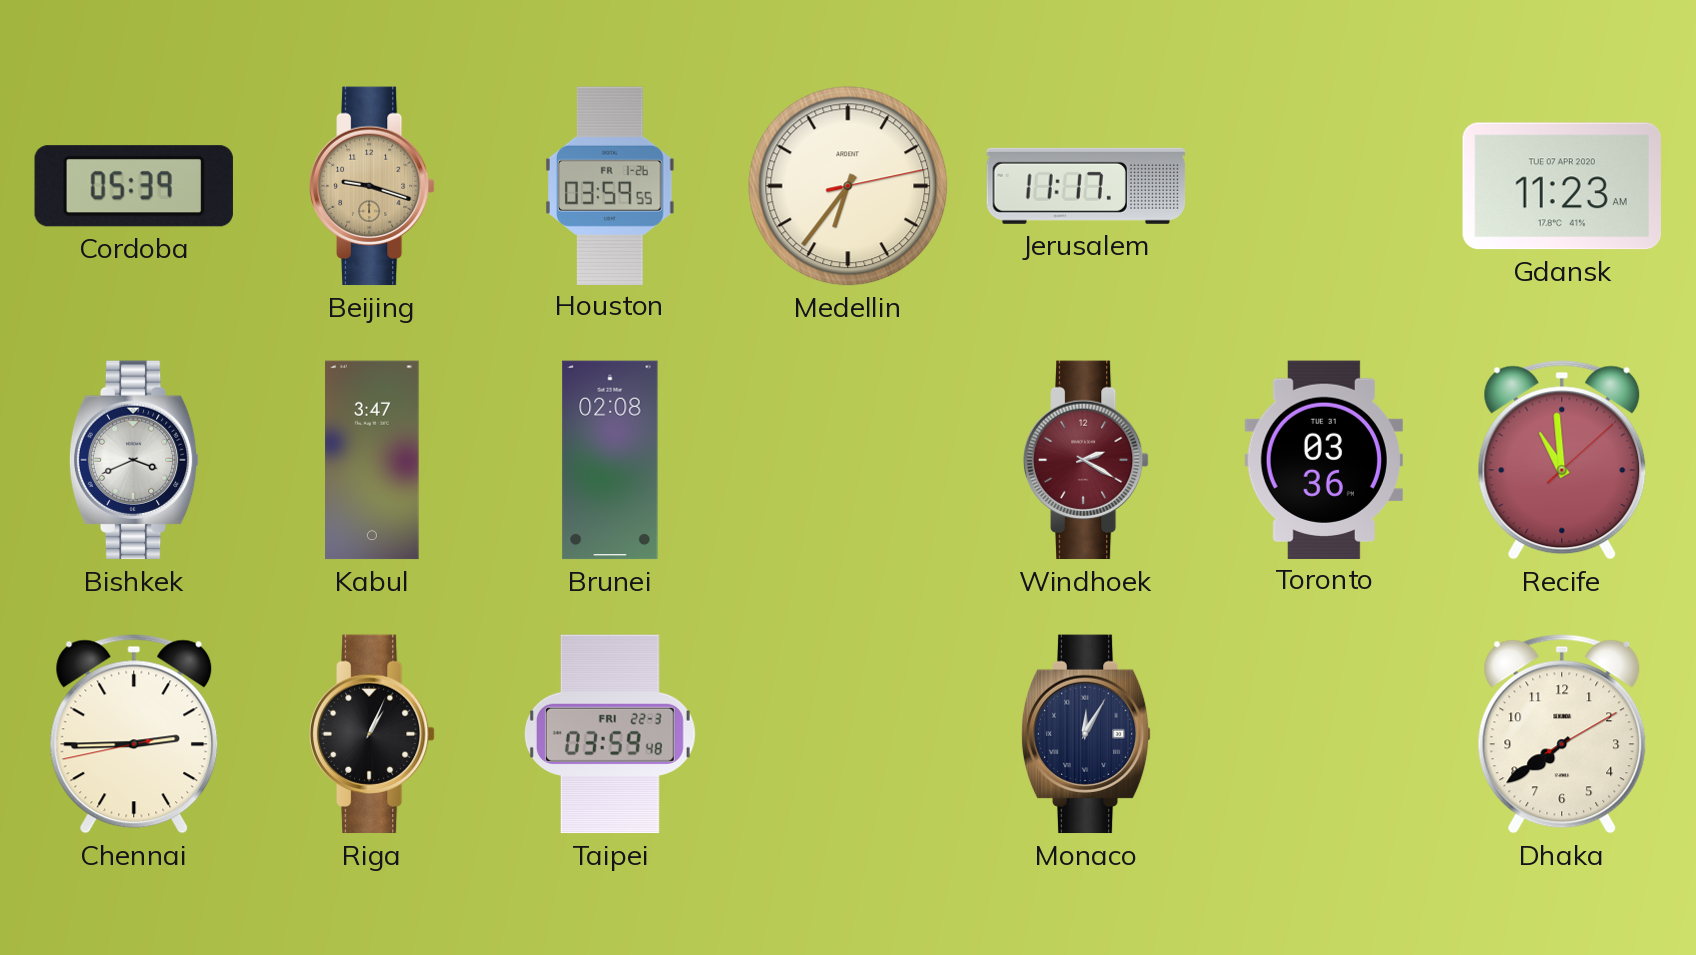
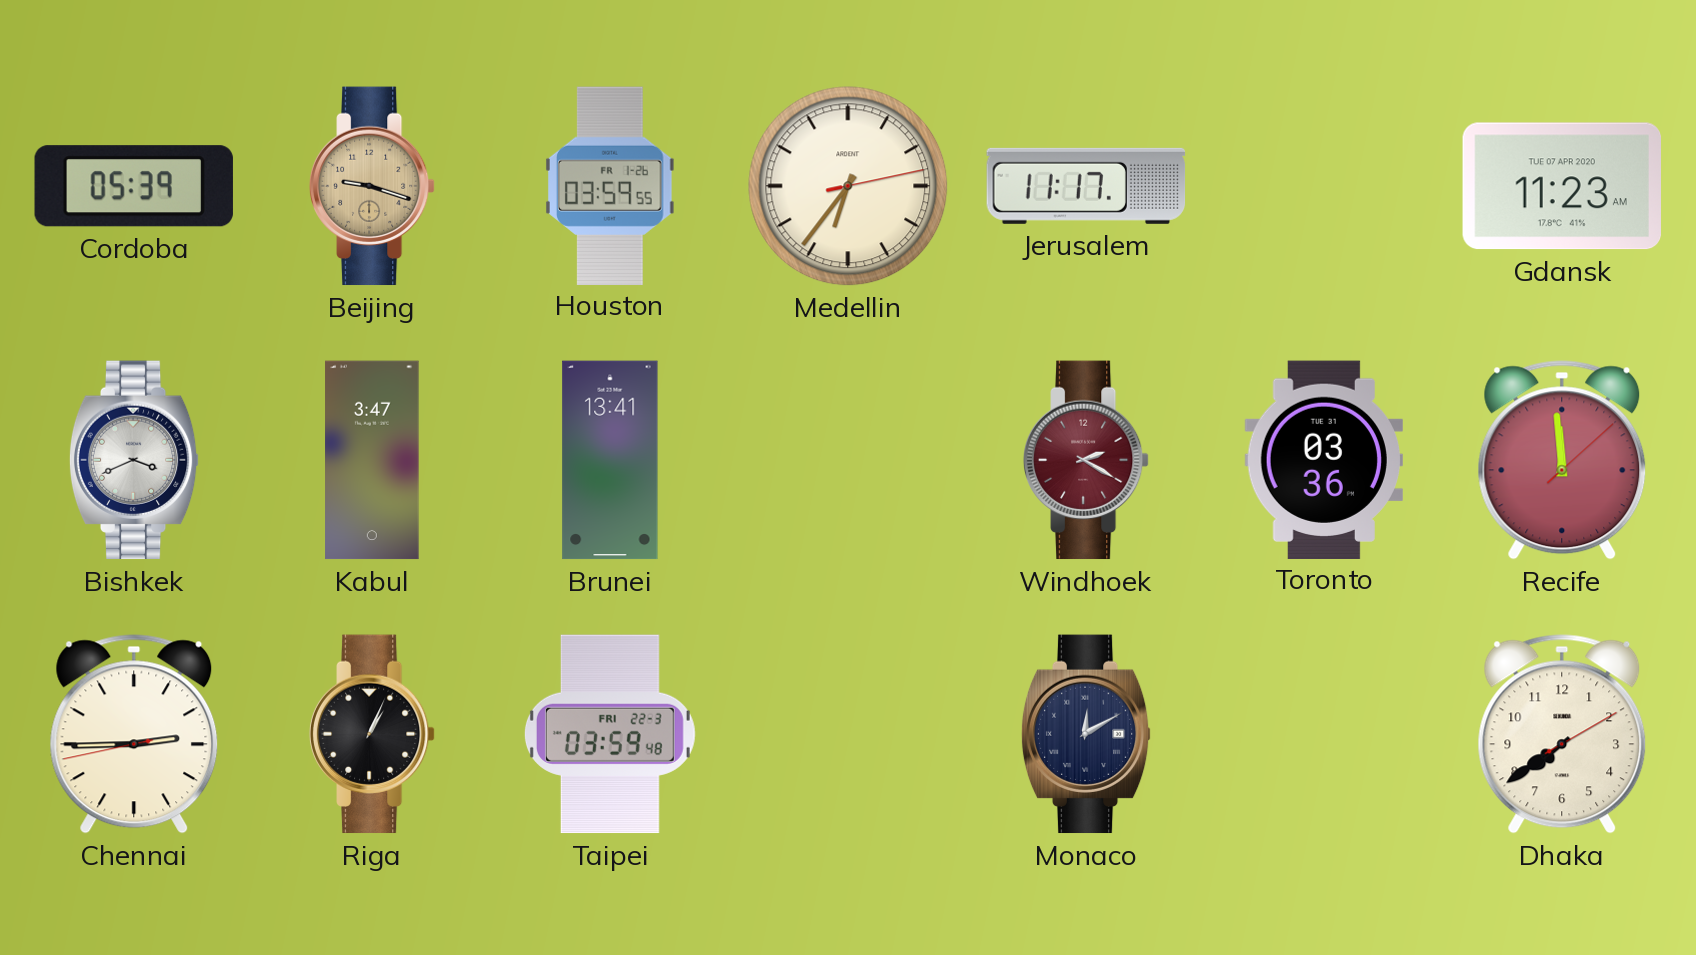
Brunei: 02:08 -> 13:41 (610, 460)
Recife: 10:59 -> 11:59 (1562, 460)
Monaco: 12:05 -> 12:10 (1086, 734)
